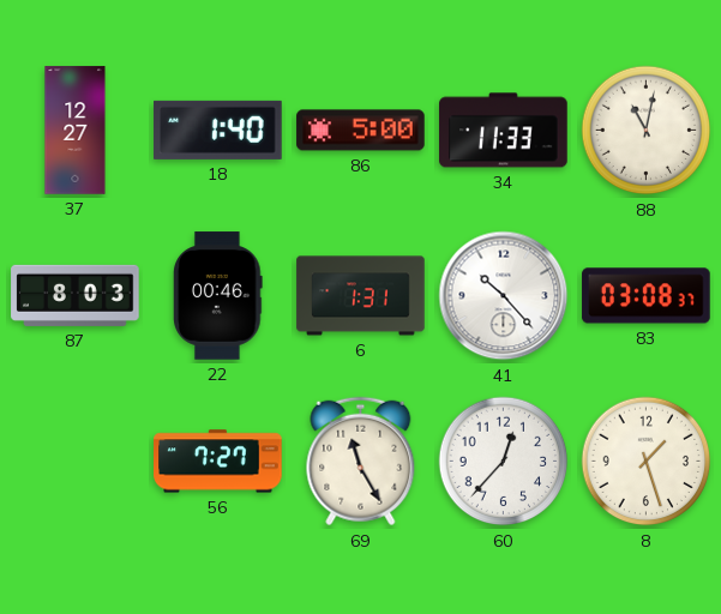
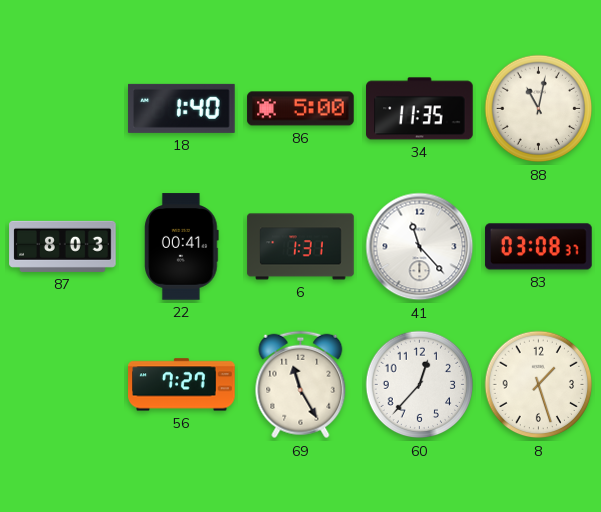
37: 12:27 -> none (76, 131)
34: 11:33 -> 11:35 (420, 109)
22: 00:46 -> 00:41 (182, 247)
41: 10:23 -> 11:23 (420, 247)
